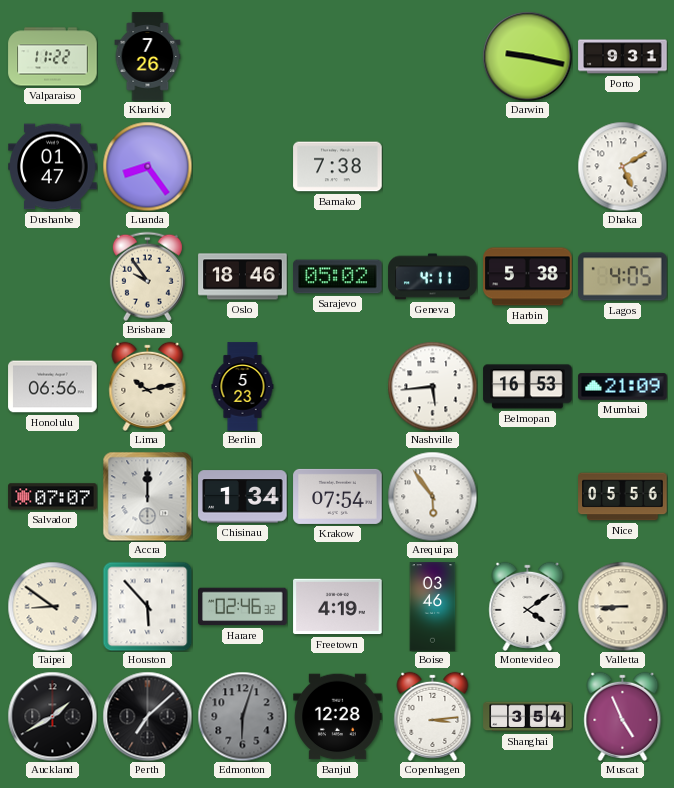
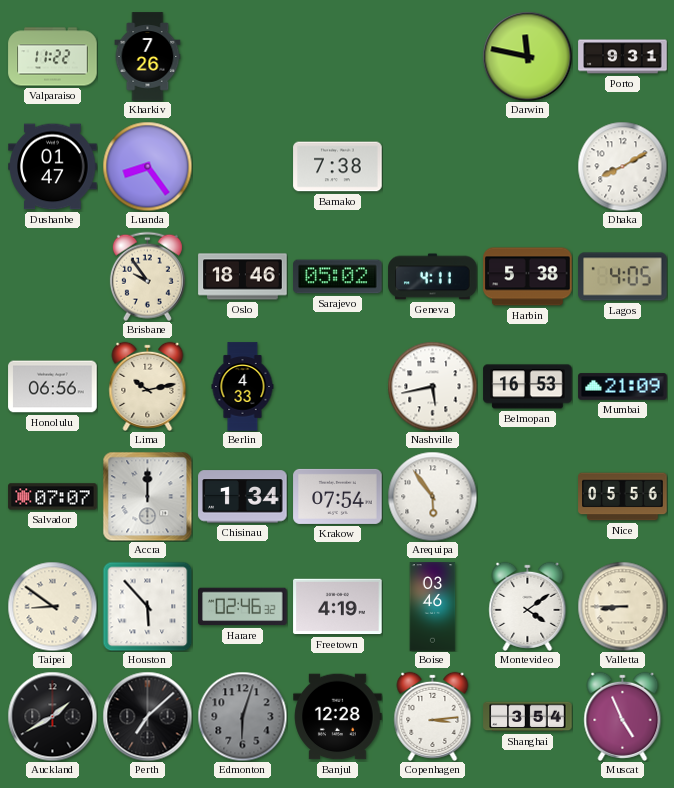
Darwin: 9:17 -> 11:47 (527, 56)
Dhaka: 5:10 -> 8:10 (622, 166)
Berlin: 5:23 -> 4:33 (243, 387)
Nashville: 5:44 -> 5:43 (432, 386)
